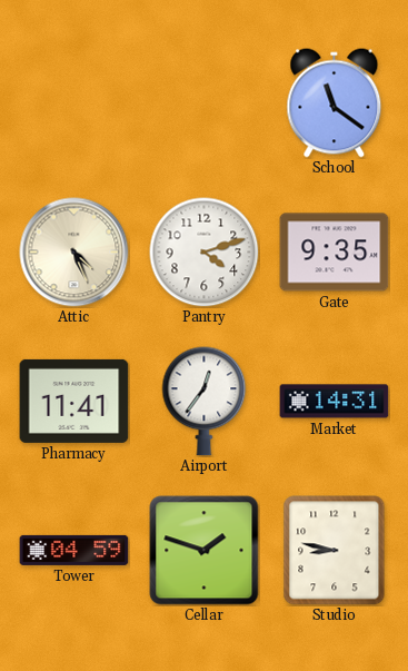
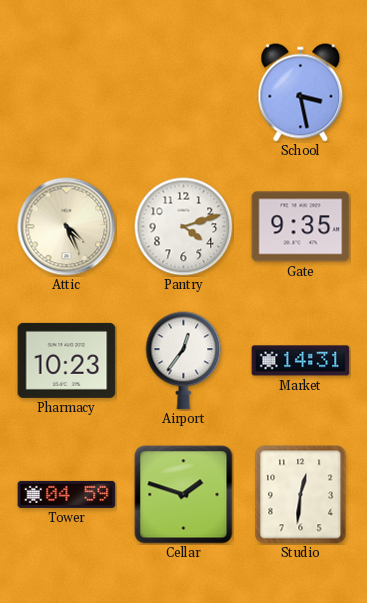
School: 11:21 -> 3:28 (301, 93)
Pharmacy: 11:41 -> 10:23 (67, 360)
Studio: 8:47 -> 12:31 (301, 495)
